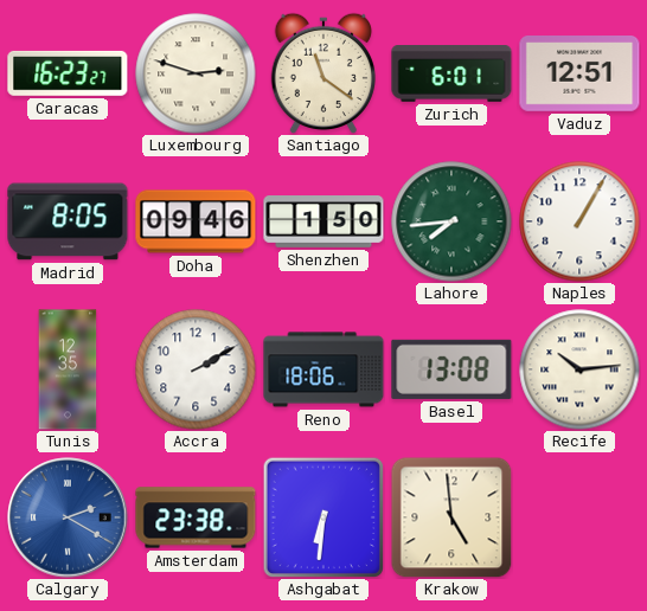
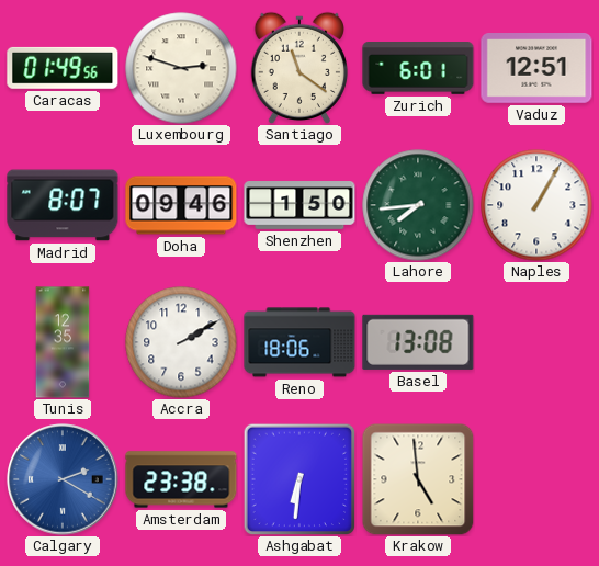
Caracas: 16:23 -> 01:49 (63, 68)
Madrid: 8:05 -> 8:07 (63, 205)
Recife: 10:14 -> none (579, 369)
